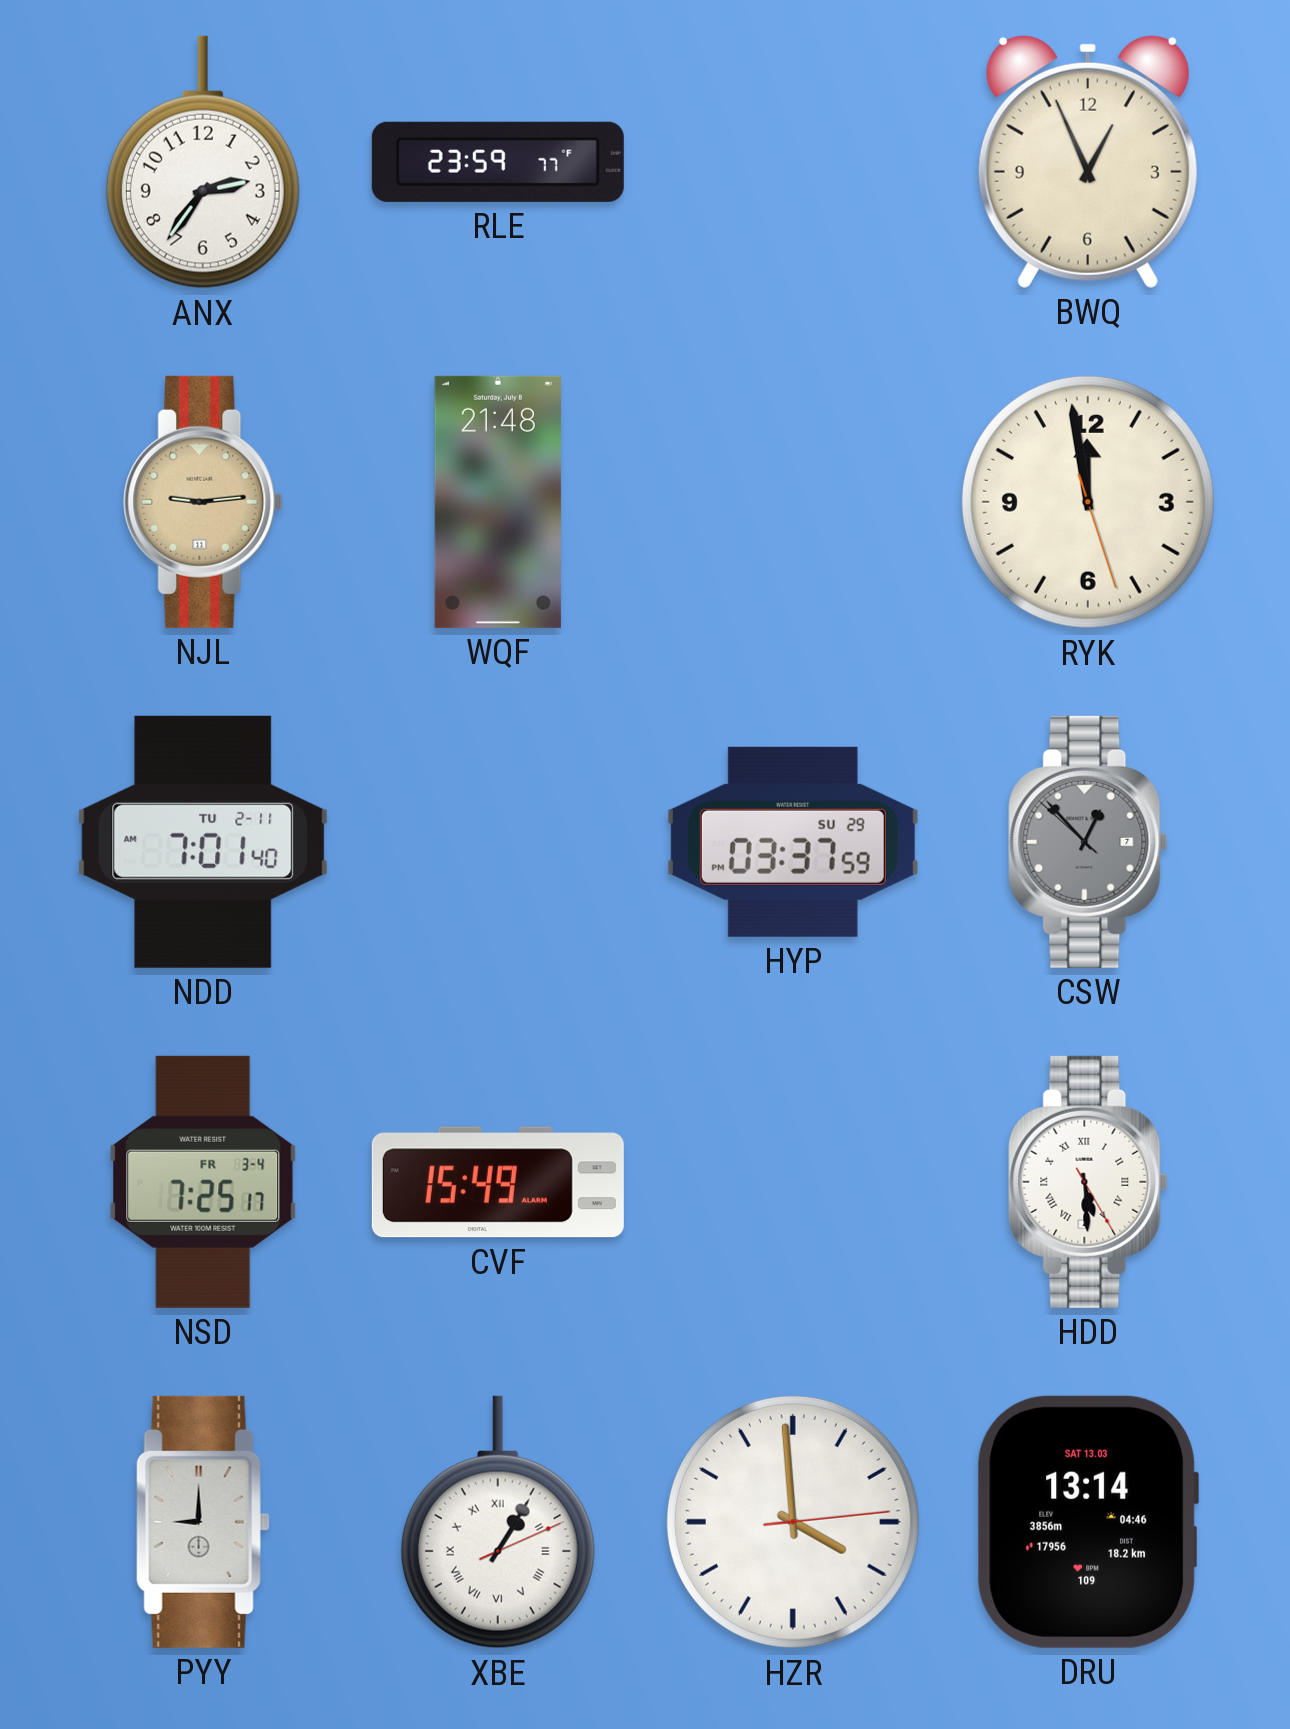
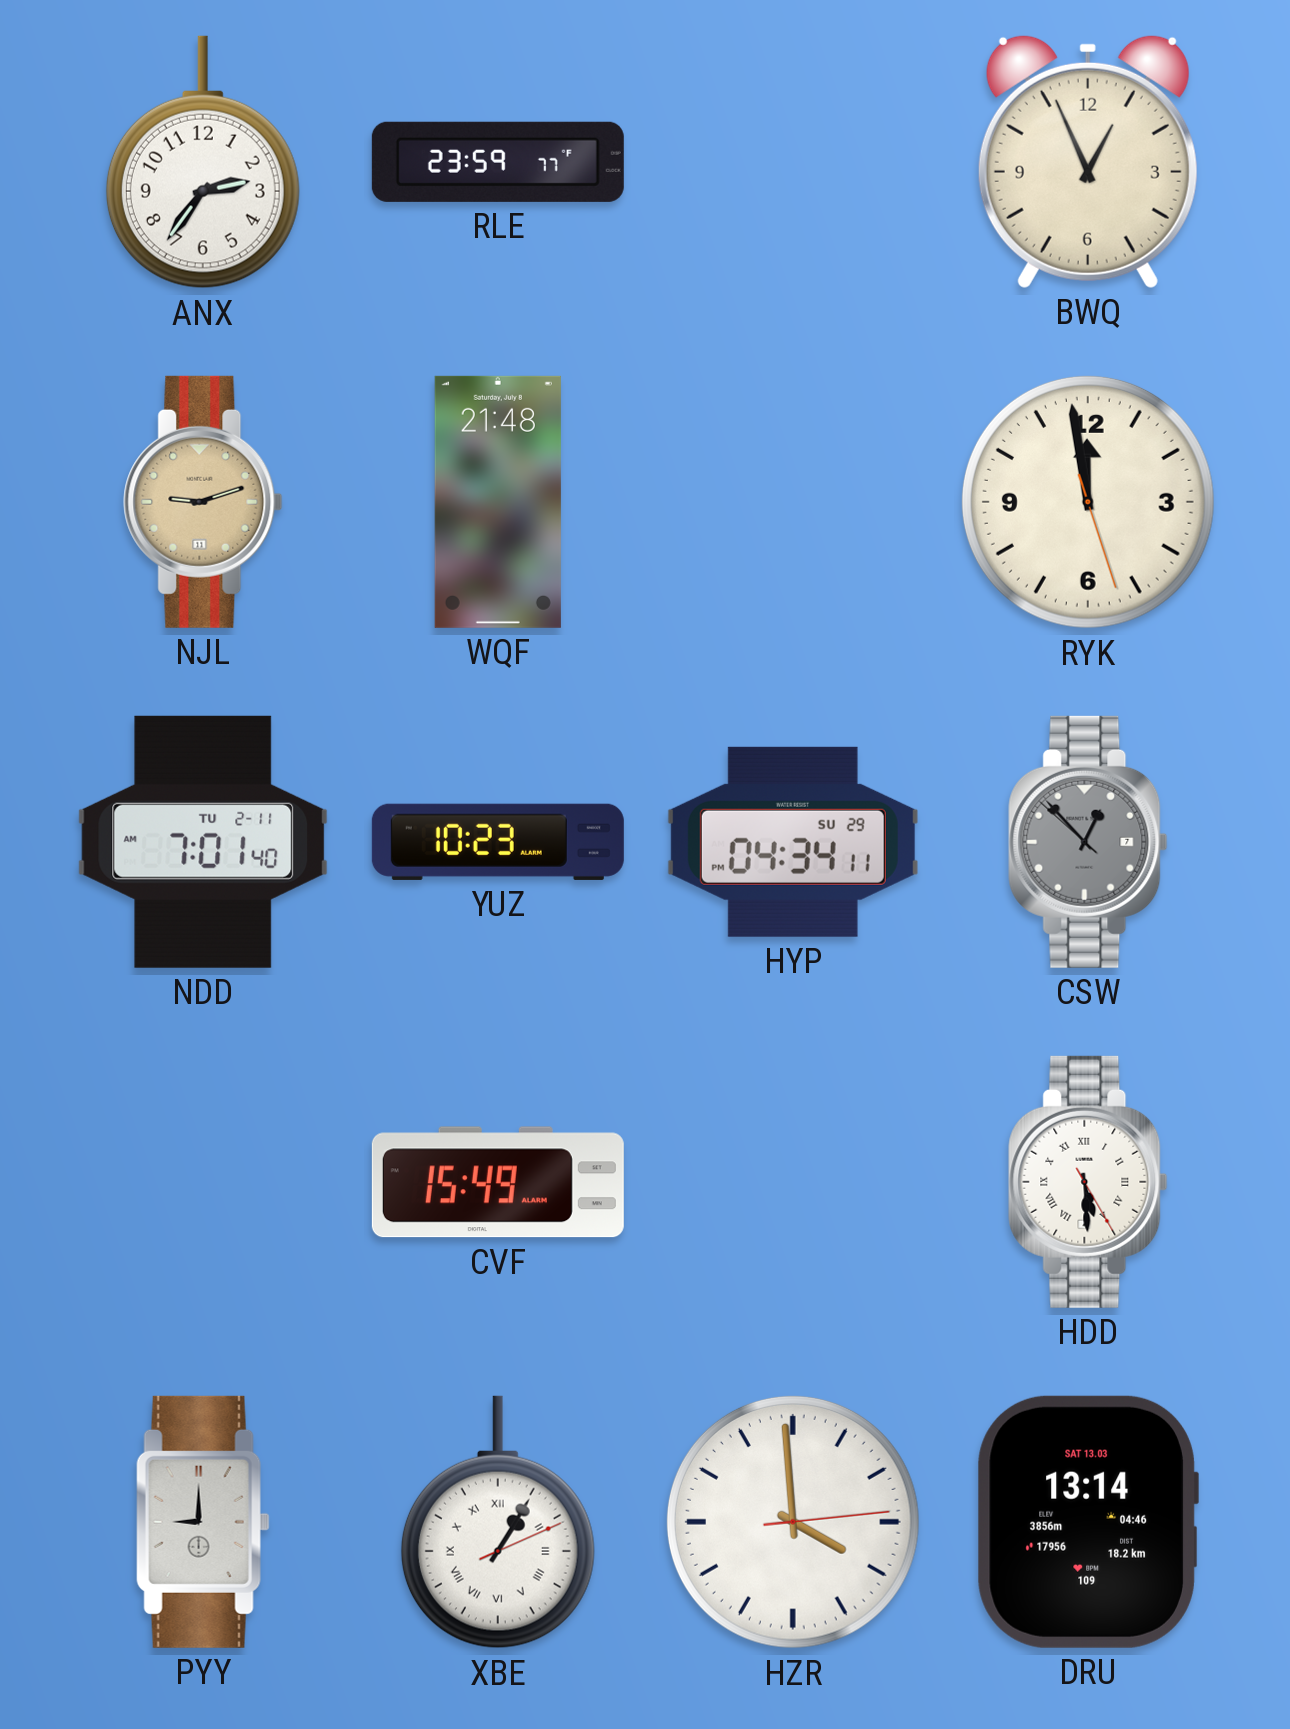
NJL: 9:14 -> 9:12 (203, 502)
YUZ: none -> 10:23 (498, 842)
HYP: 03:37 -> 04:34 (793, 842)
NSD: 7:25 -> none (203, 1182)
